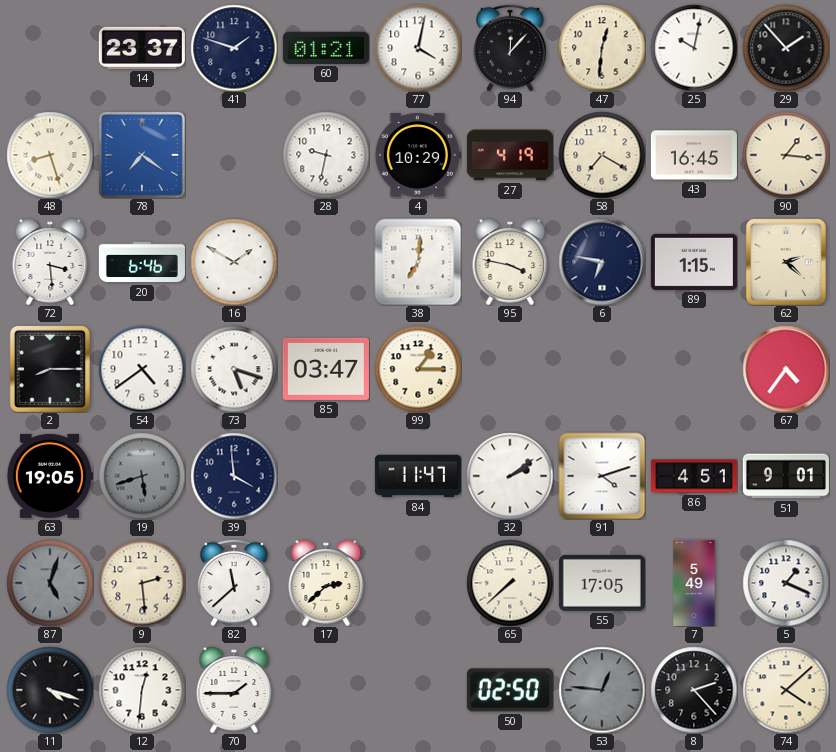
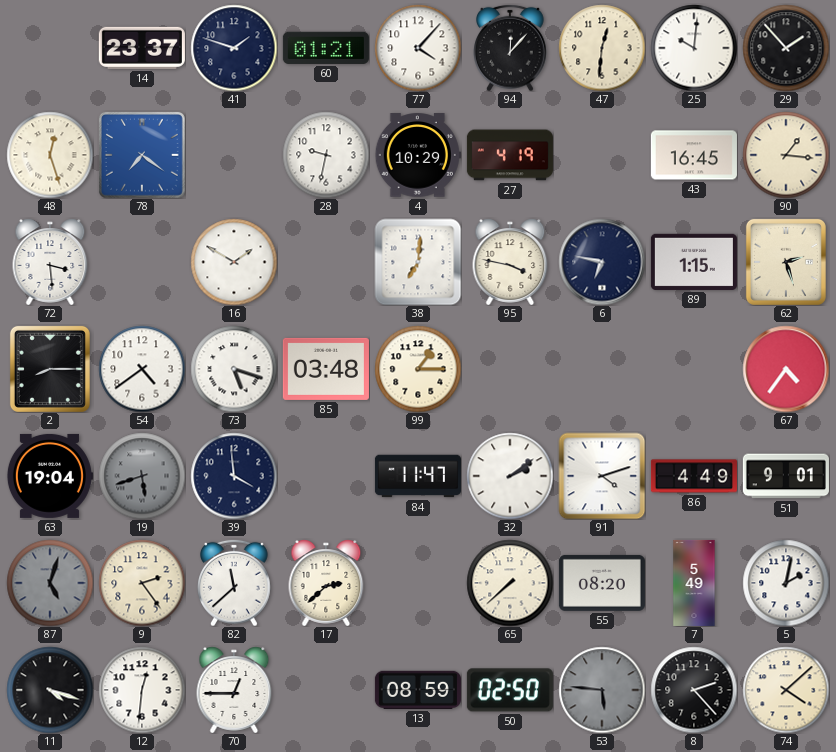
77: 4:02 -> 4:07 (418, 48)
25: 10:02 -> 10:01 (694, 48)
48: 8:27 -> 12:27 (50, 155)
58: 7:20 -> none (602, 155)
20: 6:46 -> none (142, 262)
62: 2:22 -> 2:27 (786, 262)
85: 03:47 -> 03:48 (326, 369)
63: 19:05 -> 19:04 (50, 476)
86: 4:51 -> 4:49 (694, 476)
9: 2:29 -> 2:24 (142, 583)
55: 17:05 -> 08:20 (602, 583)
5: 1:19 -> 2:02 (786, 583)
70: 1:45 -> 12:45 (234, 690)
13: none -> 08:59 (418, 690)
53: 12:46 -> 5:46 (602, 690)
